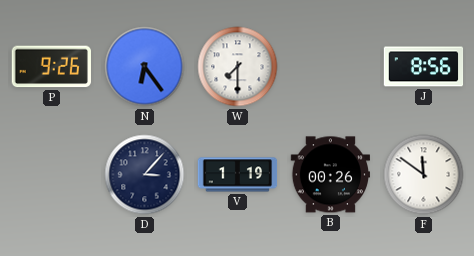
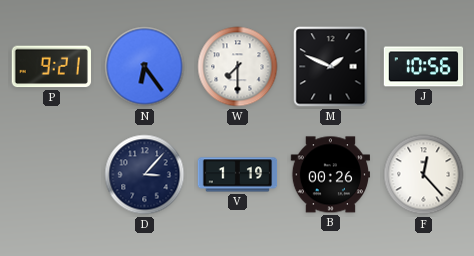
P: 9:26 -> 9:21 (51, 67)
M: none -> 1:49 (331, 67)
J: 8:56 -> 10:56 (424, 67)
F: 11:51 -> 12:23 (424, 175)
